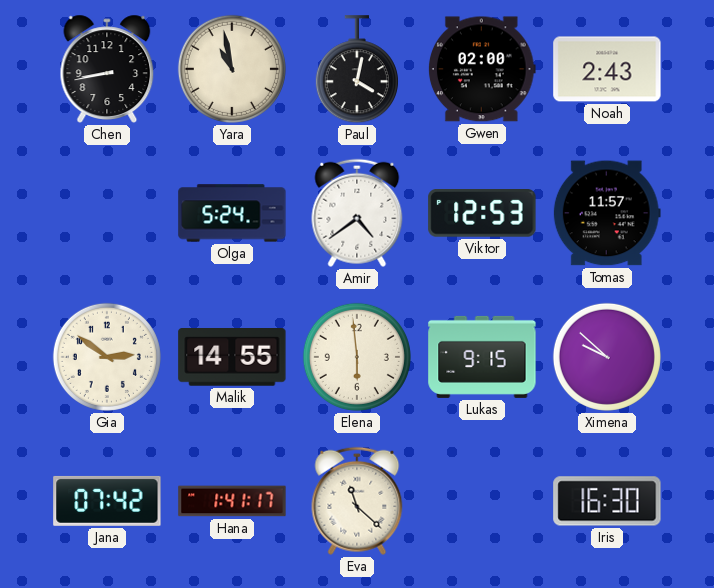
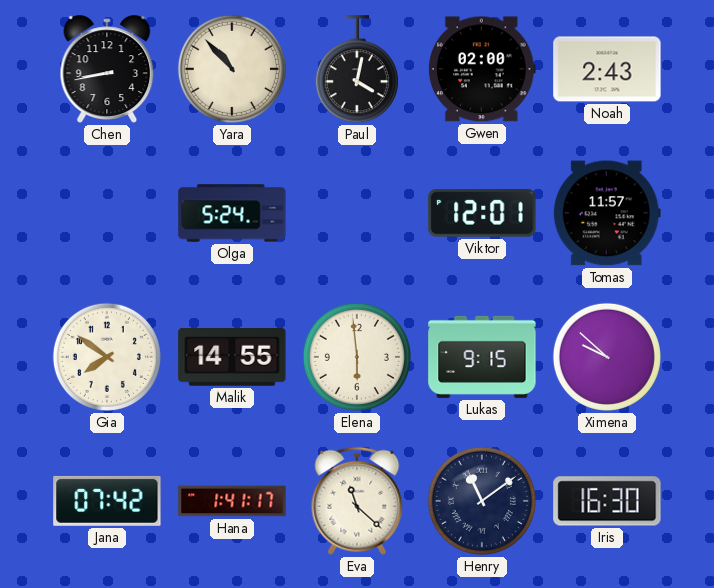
Yara: 10:58 -> 10:53 (232, 69)
Amir: 4:39 -> none (357, 213)
Viktor: 12:53 -> 12:01 (482, 214)
Gia: 2:51 -> 7:51 (107, 357)
Henry: none -> 11:09 (482, 501)
